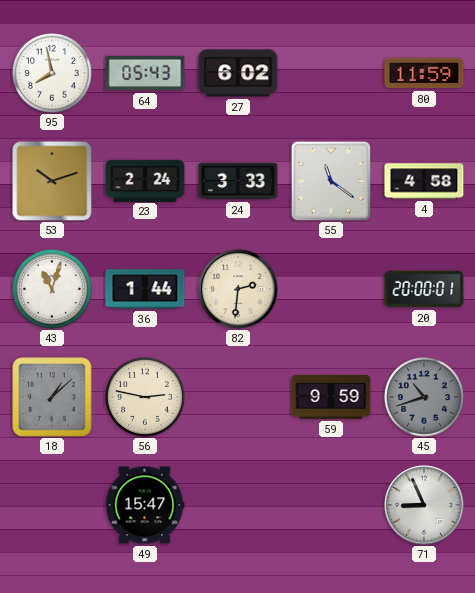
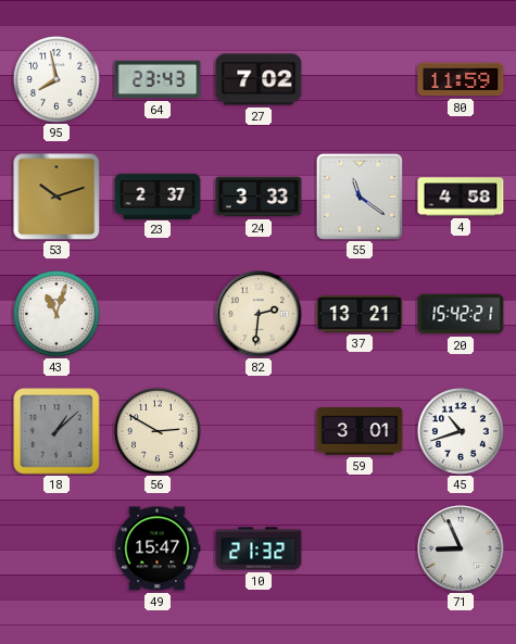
64: 05:43 -> 23:43 (158, 79)
27: 6:02 -> 7:02 (259, 79)
23: 2:24 -> 2:37 (158, 195)
36: 1:44 -> none (145, 289)
37: none -> 13:21 (360, 314)
20: 20:00 -> 15:42 (461, 314)
56: 2:47 -> 2:50 (159, 432)
59: 9:59 -> 3:01 (360, 431)
45 dial: grey -> white (462, 432)
10: none -> 21:32 (259, 548)
